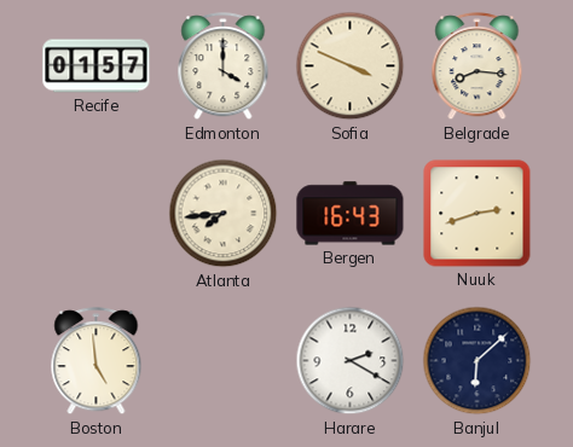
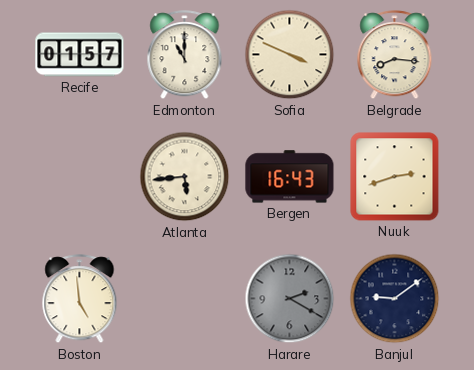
Edmonton: 4:00 -> 11:00 (185, 55)
Atlanta: 7:44 -> 5:44 (185, 177)
Harare dial: white -> grey (290, 299)
Banjul: 6:08 -> 9:09 (395, 299)
